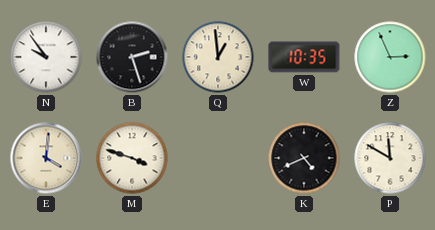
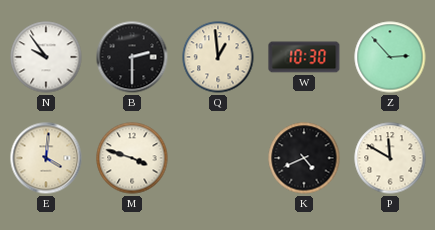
B: 2:27 -> 2:30 (132, 57)
W: 10:35 -> 10:30 (304, 57)
Z: 2:56 -> 2:53 (390, 57)
